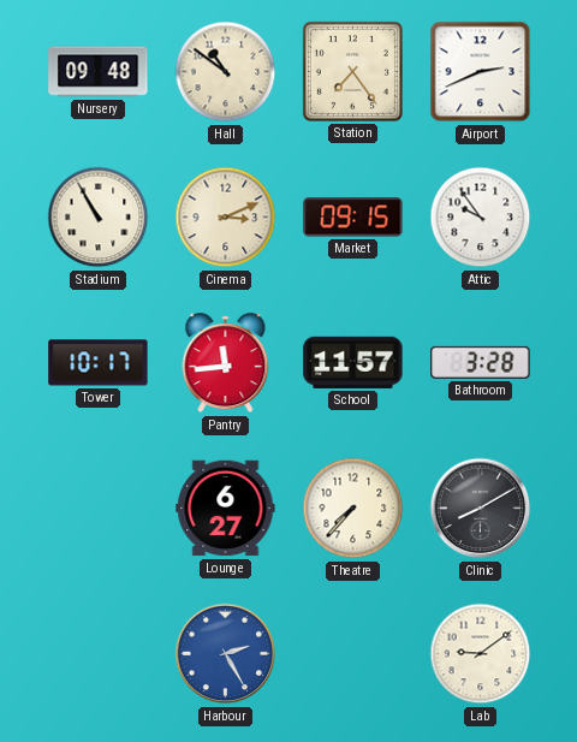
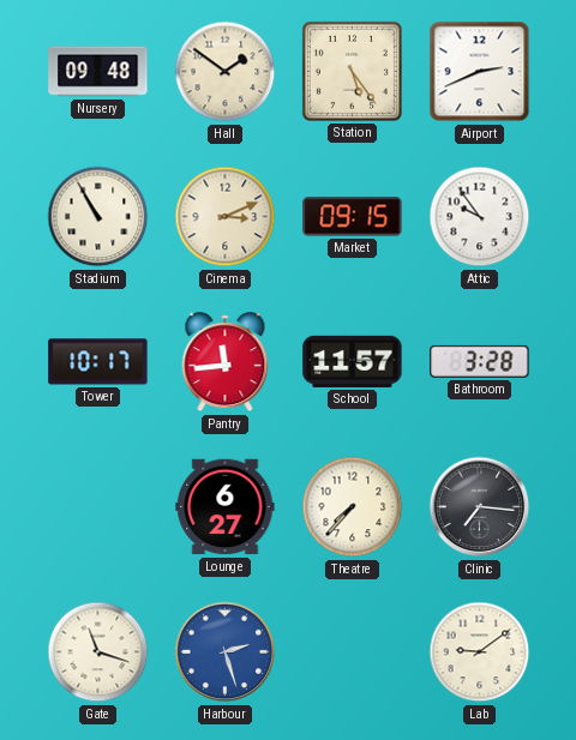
Hall: 10:51 -> 1:51 (226, 72)
Station: 7:24 -> 5:24 (352, 71)
Clinic: 8:10 -> 7:16 (480, 507)
Gate: none -> 11:18 (98, 652)
Harbour: 2:25 -> 2:27 (226, 652)
